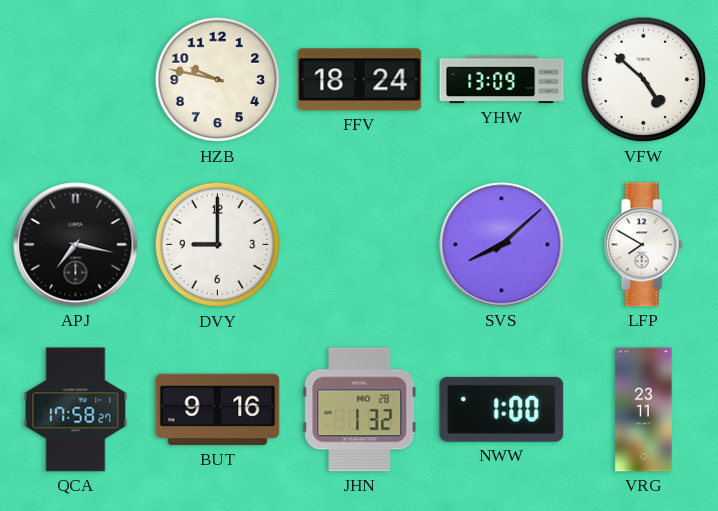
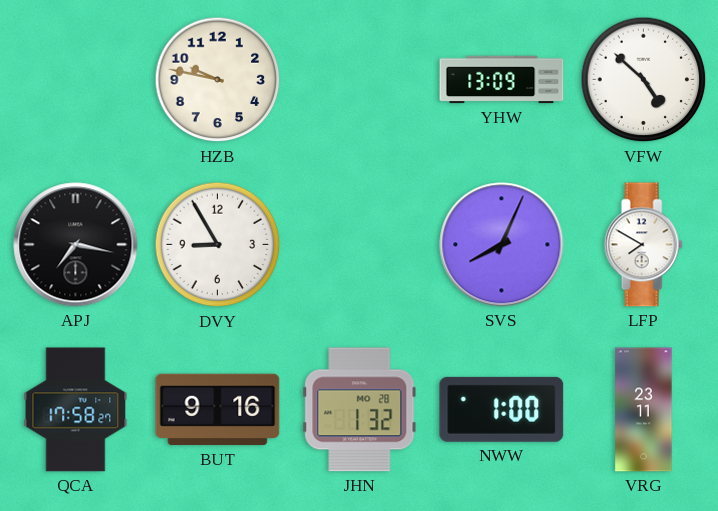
FFV: 18:24 -> none (360, 80)
DVY: 9:00 -> 8:55 (218, 245)
SVS: 8:08 -> 8:04 (502, 245)
